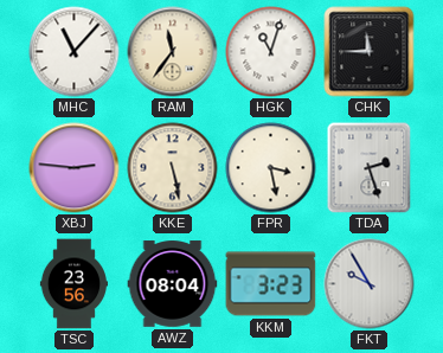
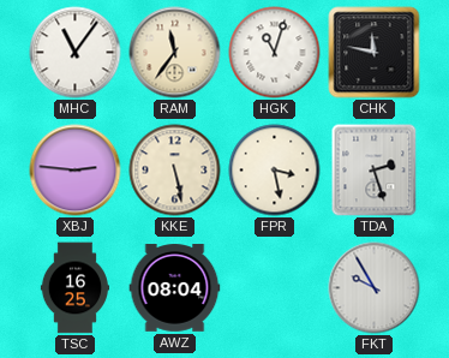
MHC: 11:07 -> 11:06 (76, 53)
CHK: 11:45 -> 11:47 (375, 53)
TSC: 23:56 -> 16:25 (74, 288)
KKM: 3:23 -> none (271, 284)
